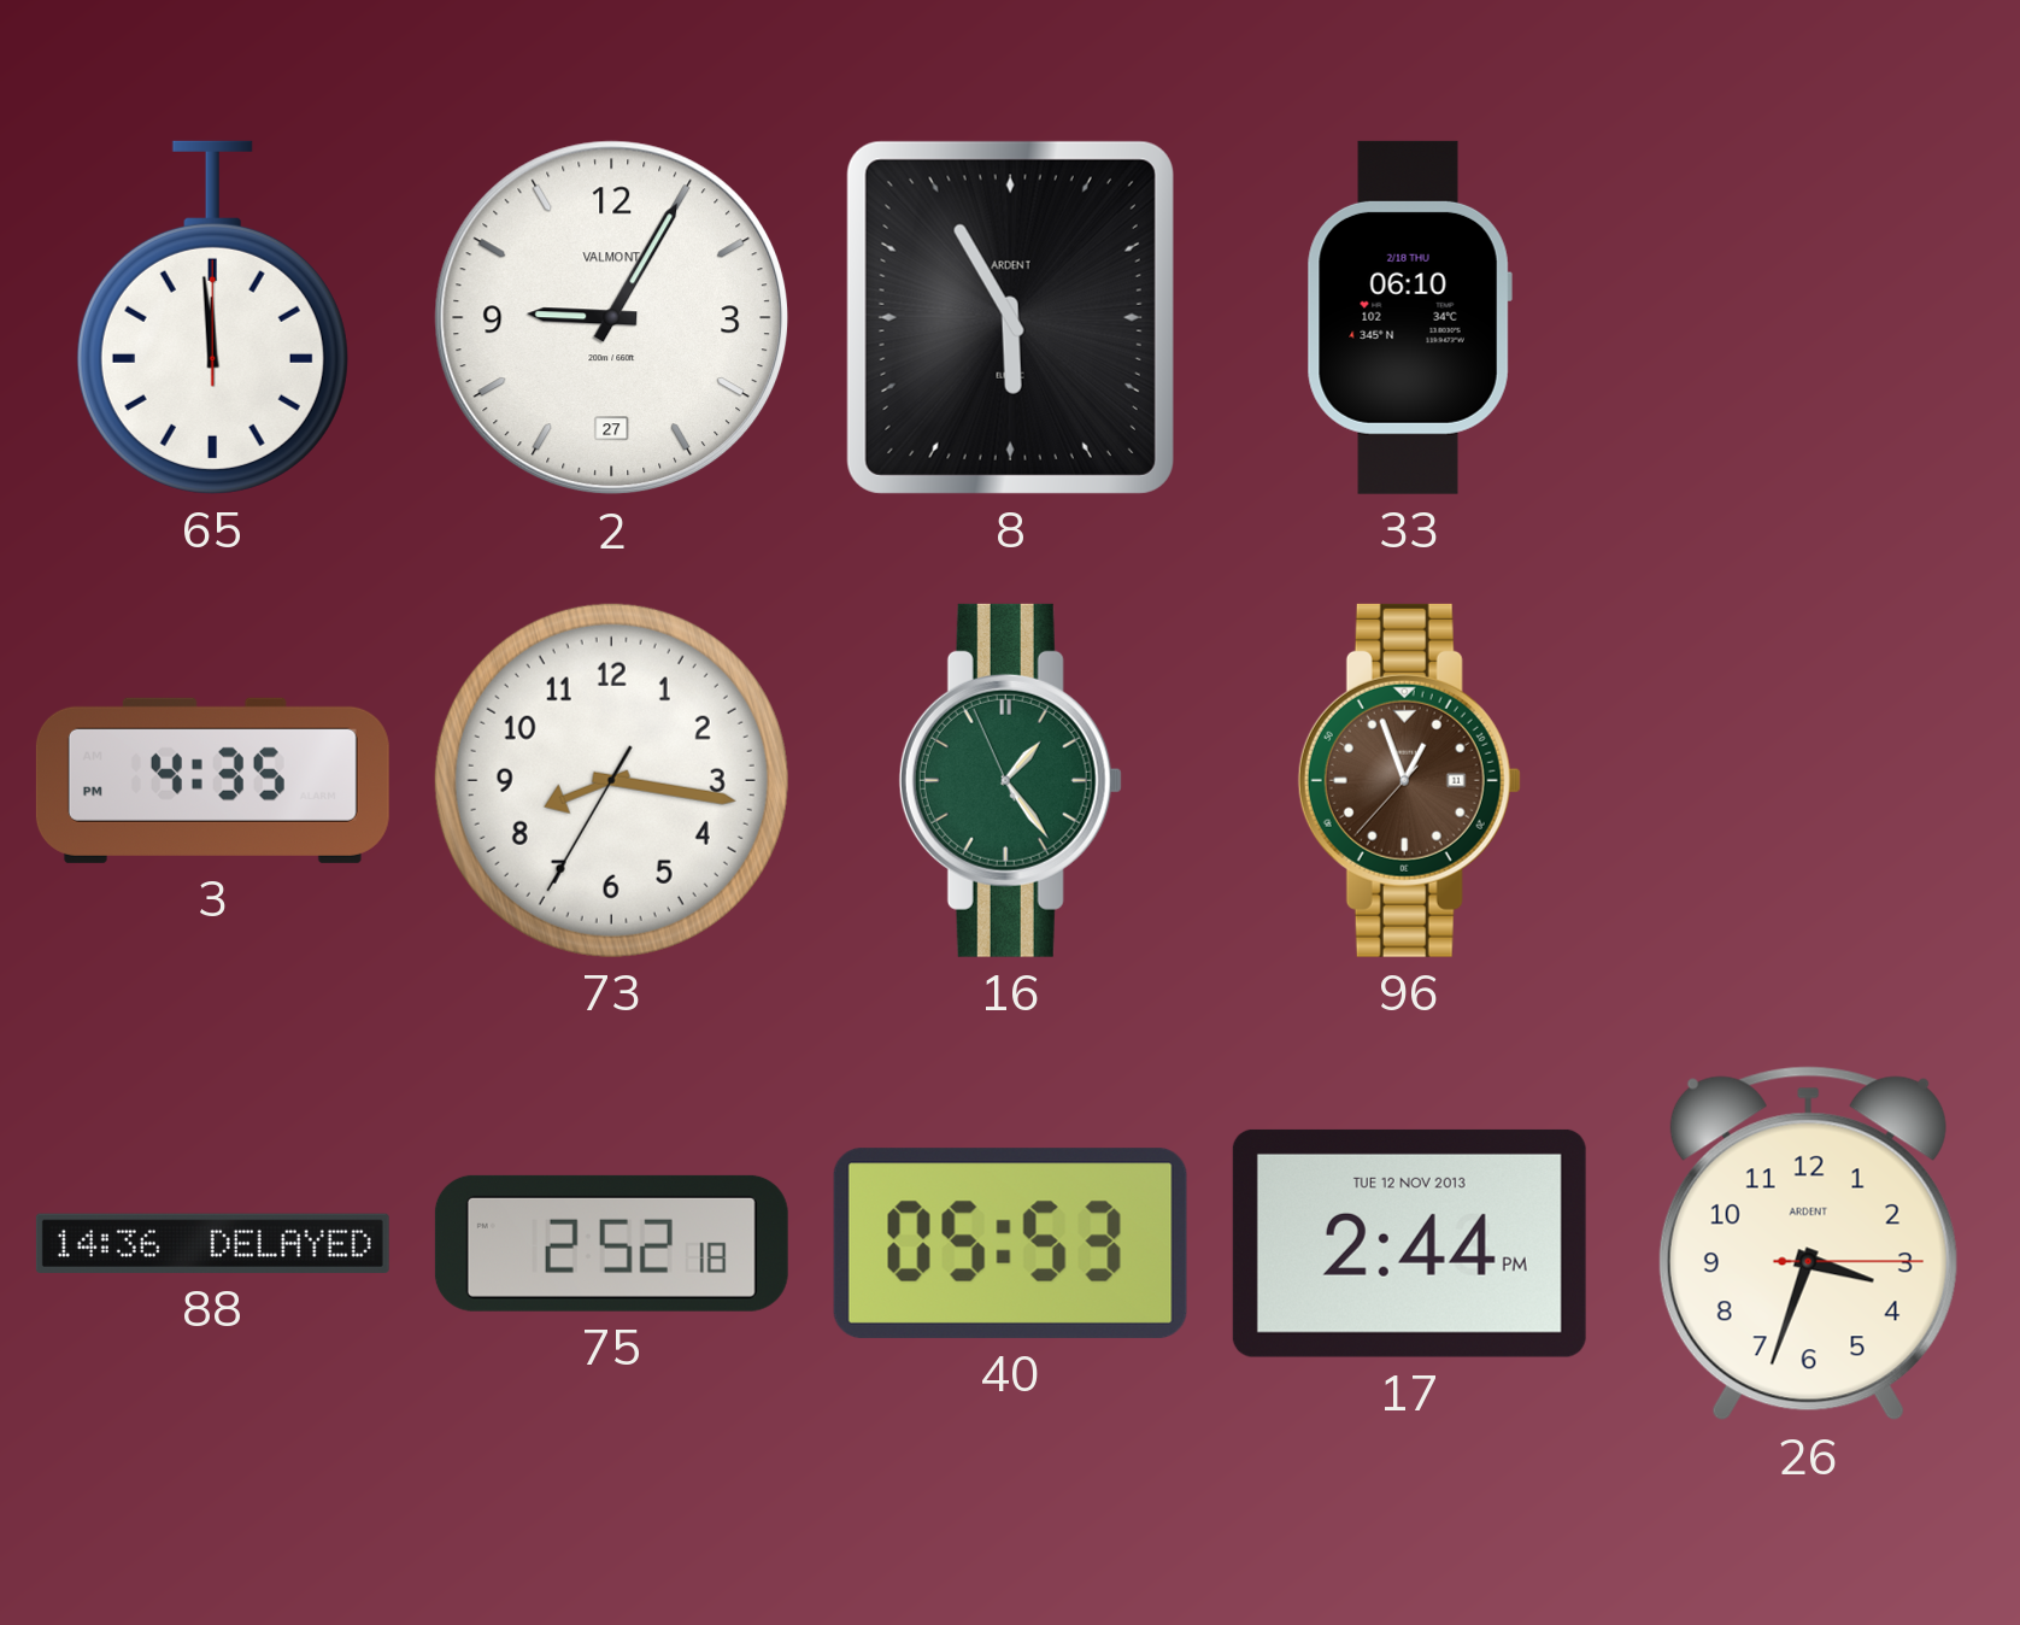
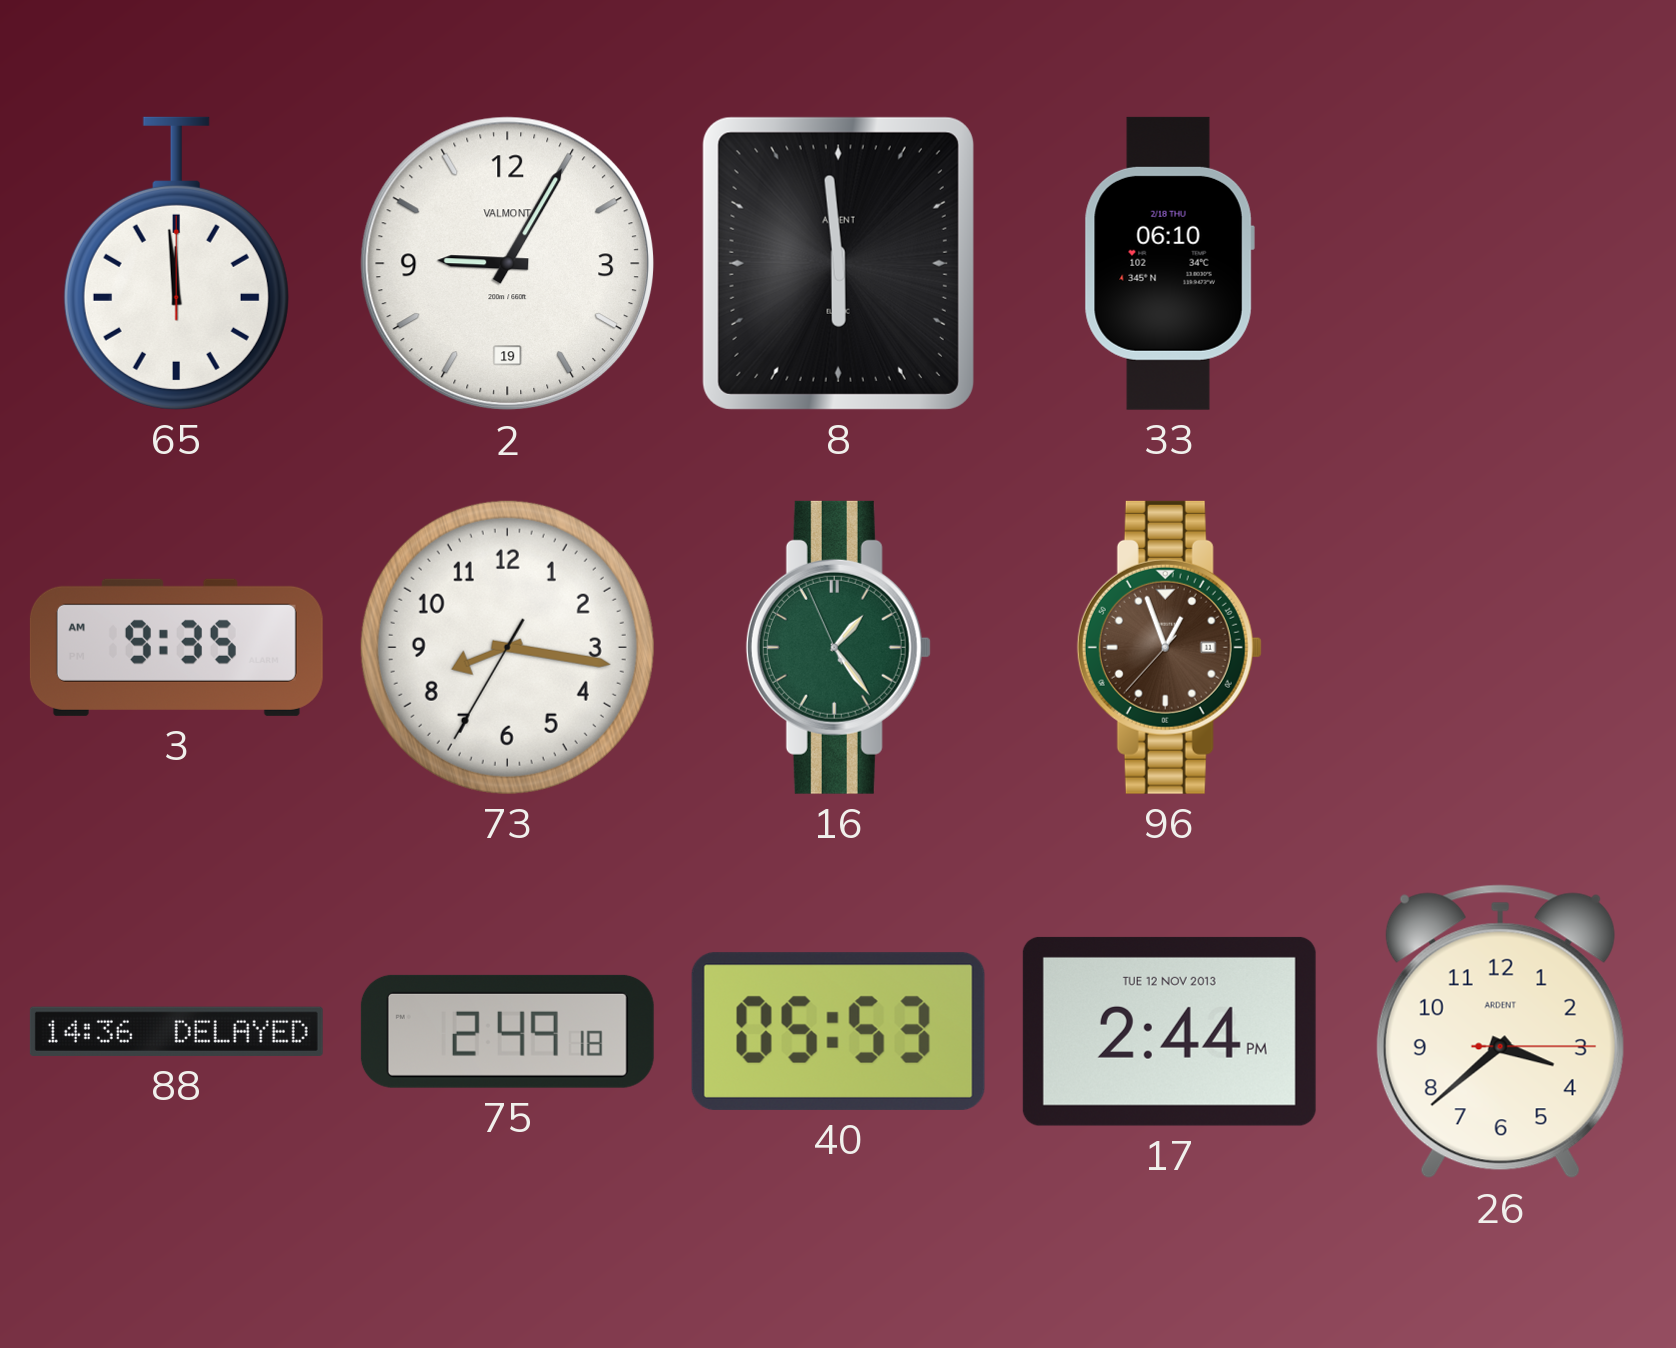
2 date: 27 -> 19 (508, 264)
8: 5:55 -> 5:59 (838, 263)
3: 4:35 -> 9:35 (176, 647)
75: 2:52 -> 2:49 (507, 1031)
26: 3:33 -> 3:38 (1500, 1032)
